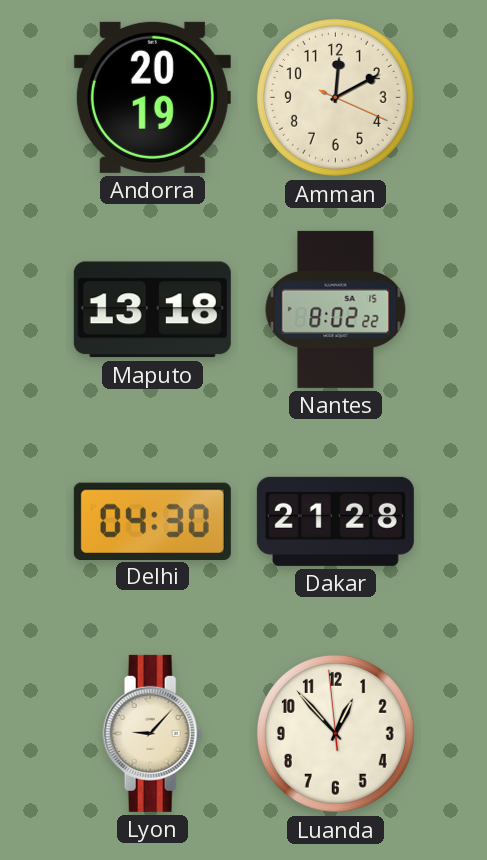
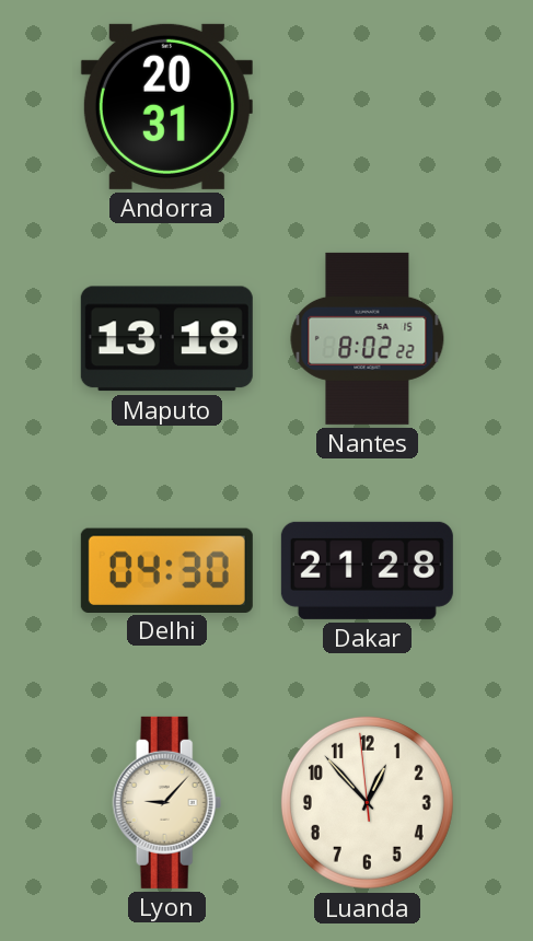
Andorra: 20:19 -> 20:31 (166, 106)
Amman: 12:10 -> none (335, 97)
